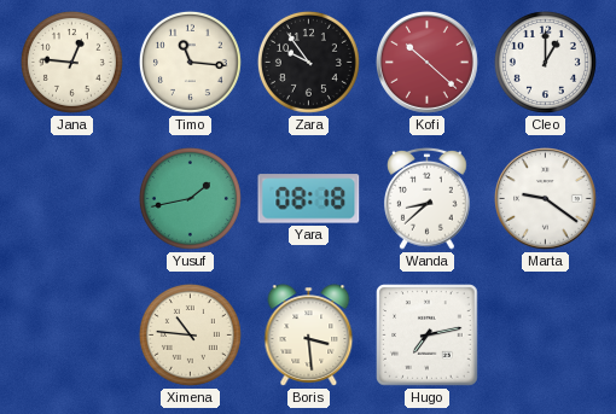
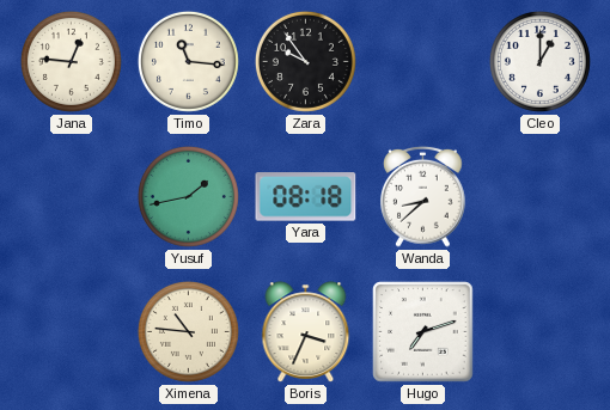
Kofi: 10:22 -> none (428, 63)
Marta: 9:21 -> none (546, 199)
Boris: 3:29 -> 3:34 (306, 332)
Hugo: 7:13 -> 7:12 (423, 332)
